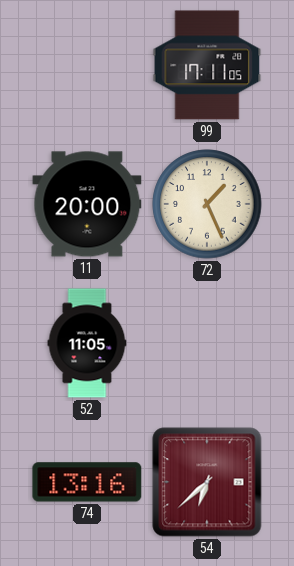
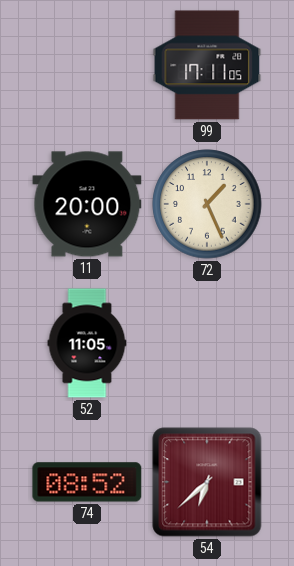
74: 13:16 -> 08:52 (87, 482)
